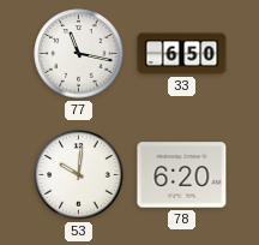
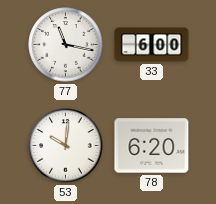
33: 6:50 -> 6:00 (152, 45)
